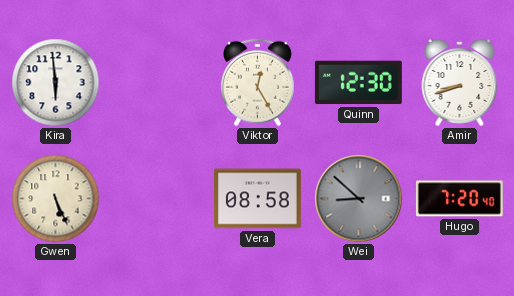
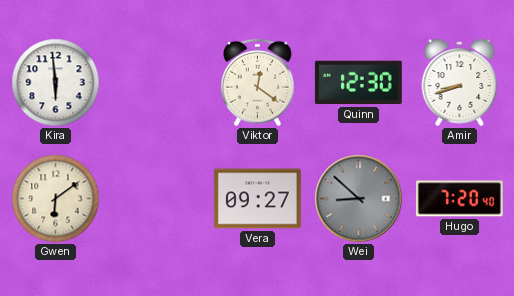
Viktor: 12:25 -> 12:21 (258, 83)
Gwen: 5:26 -> 6:09 (56, 199)
Vera: 08:58 -> 09:27 (257, 199)
